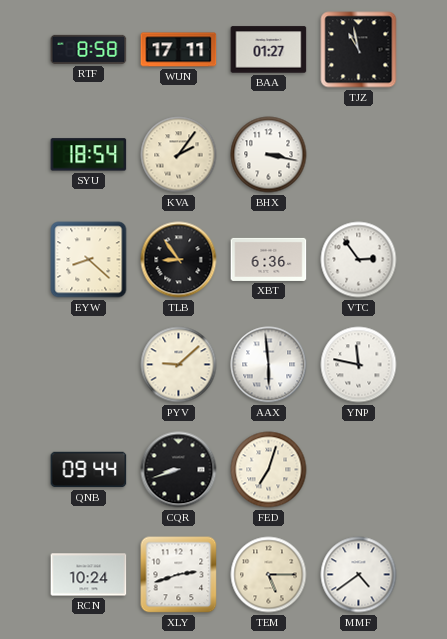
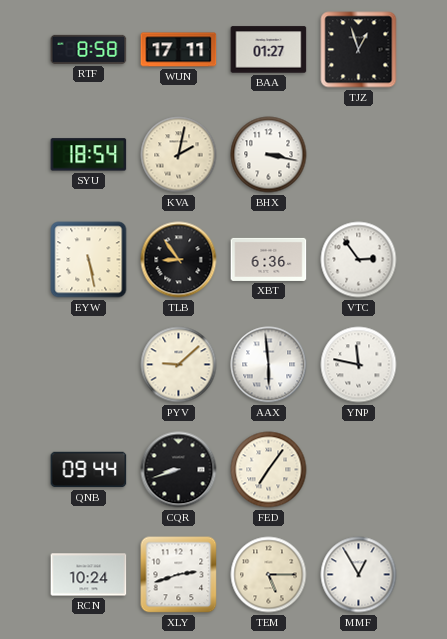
TJZ: 10:58 -> 12:57 (359, 50)
KVA: 2:06 -> 2:02 (179, 155)
EYW: 8:22 -> 5:28 (89, 260)
FED: 7:03 -> 7:06 (269, 470)
MMF: 4:39 -> 12:55 (359, 575)
